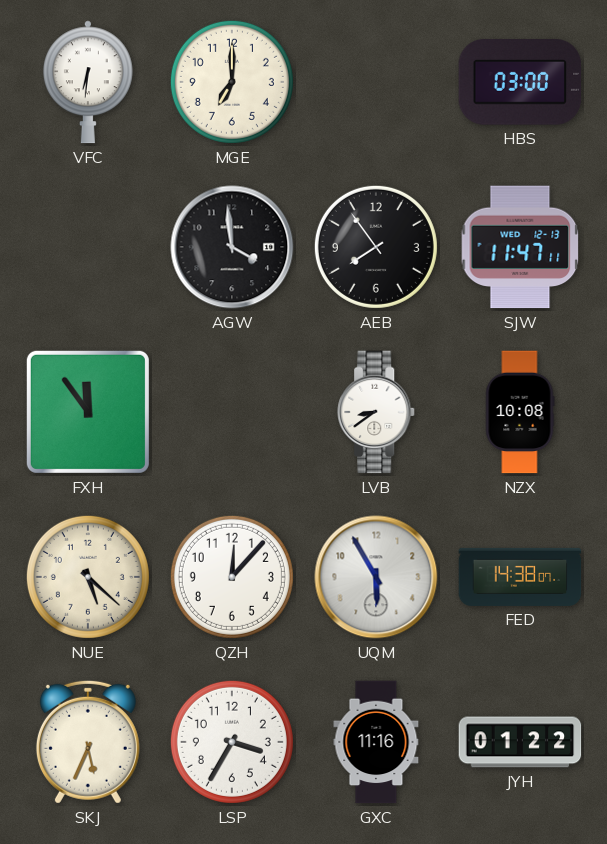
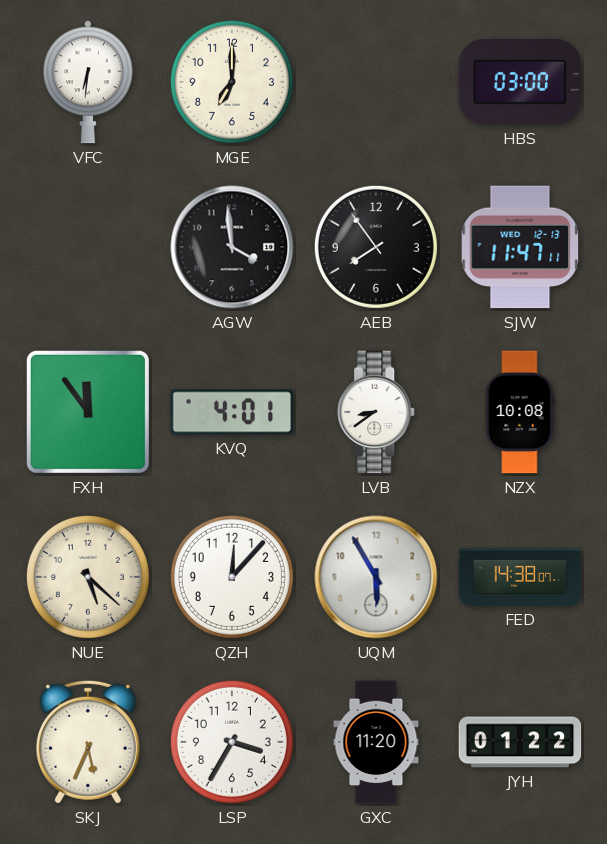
KVQ: none -> 4:01 (232, 412)
GXC: 11:16 -> 11:20 (376, 742)
